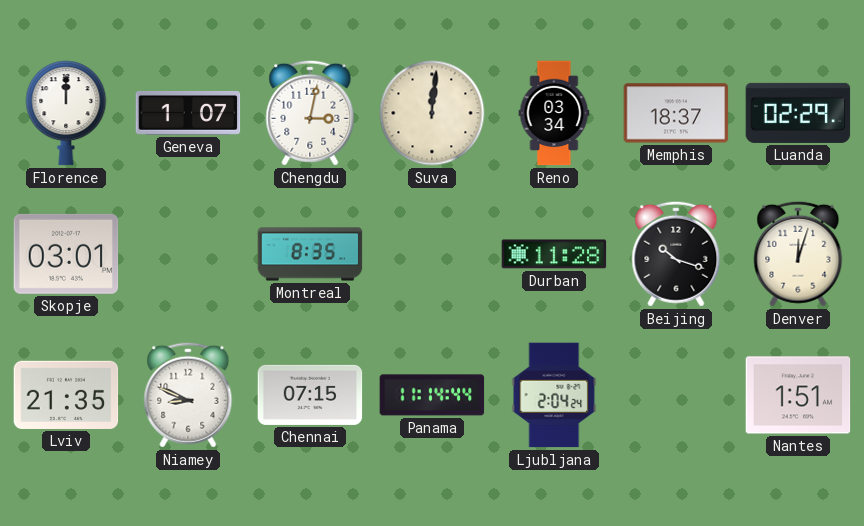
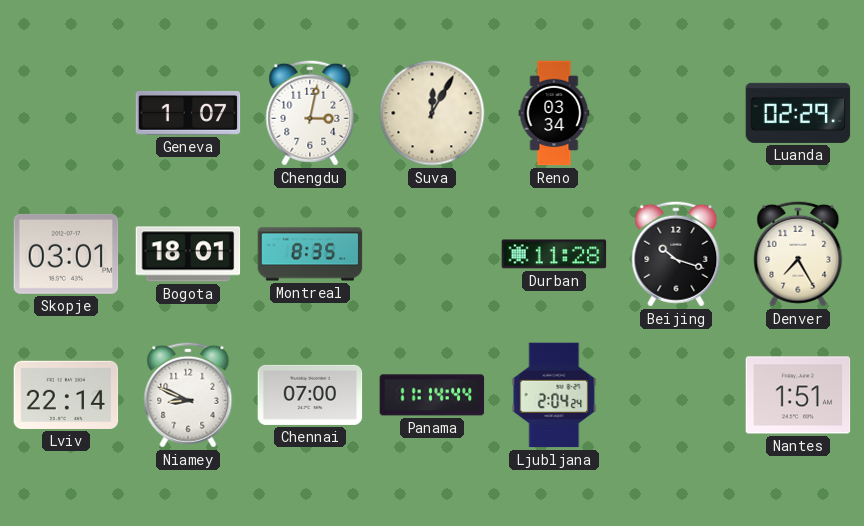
Florence: 12:00 -> none (66, 113)
Suva: 12:01 -> 12:05 (432, 113)
Memphis: 18:37 -> none (676, 113)
Bogota: none -> 18:01 (188, 254)
Denver: 12:03 -> 7:25 (798, 254)
Lviv: 21:35 -> 22:14 (66, 395)
Chennai: 07:15 -> 07:00 (310, 395)
